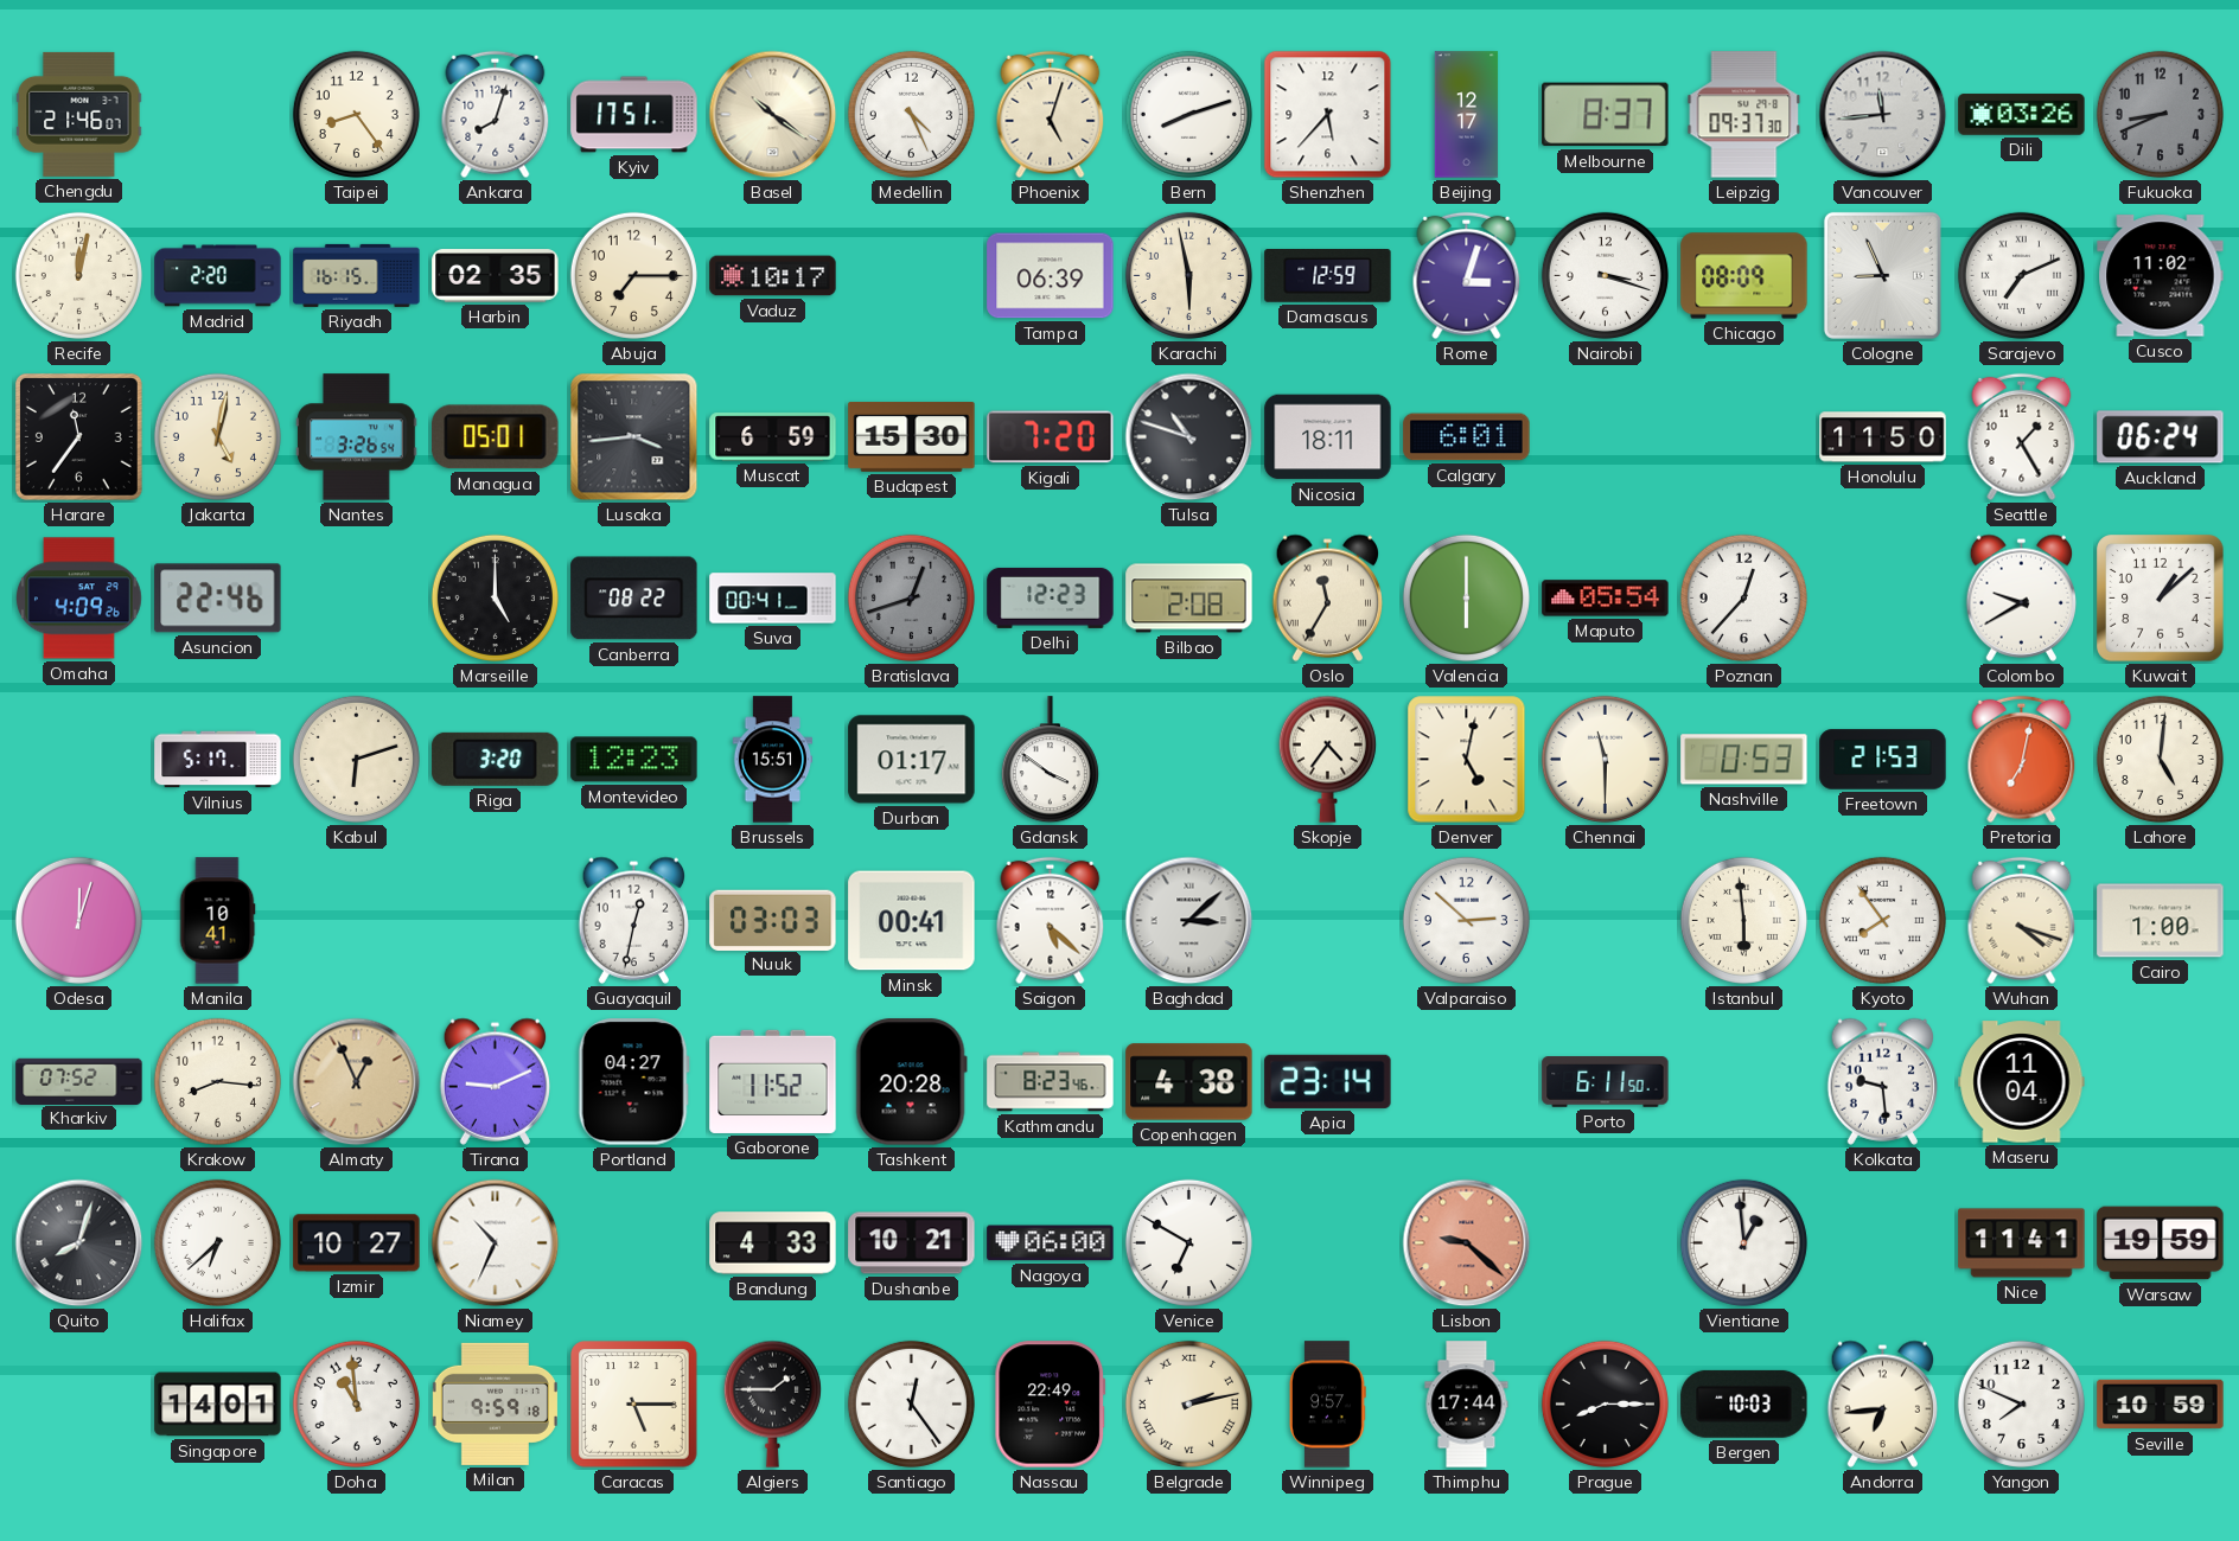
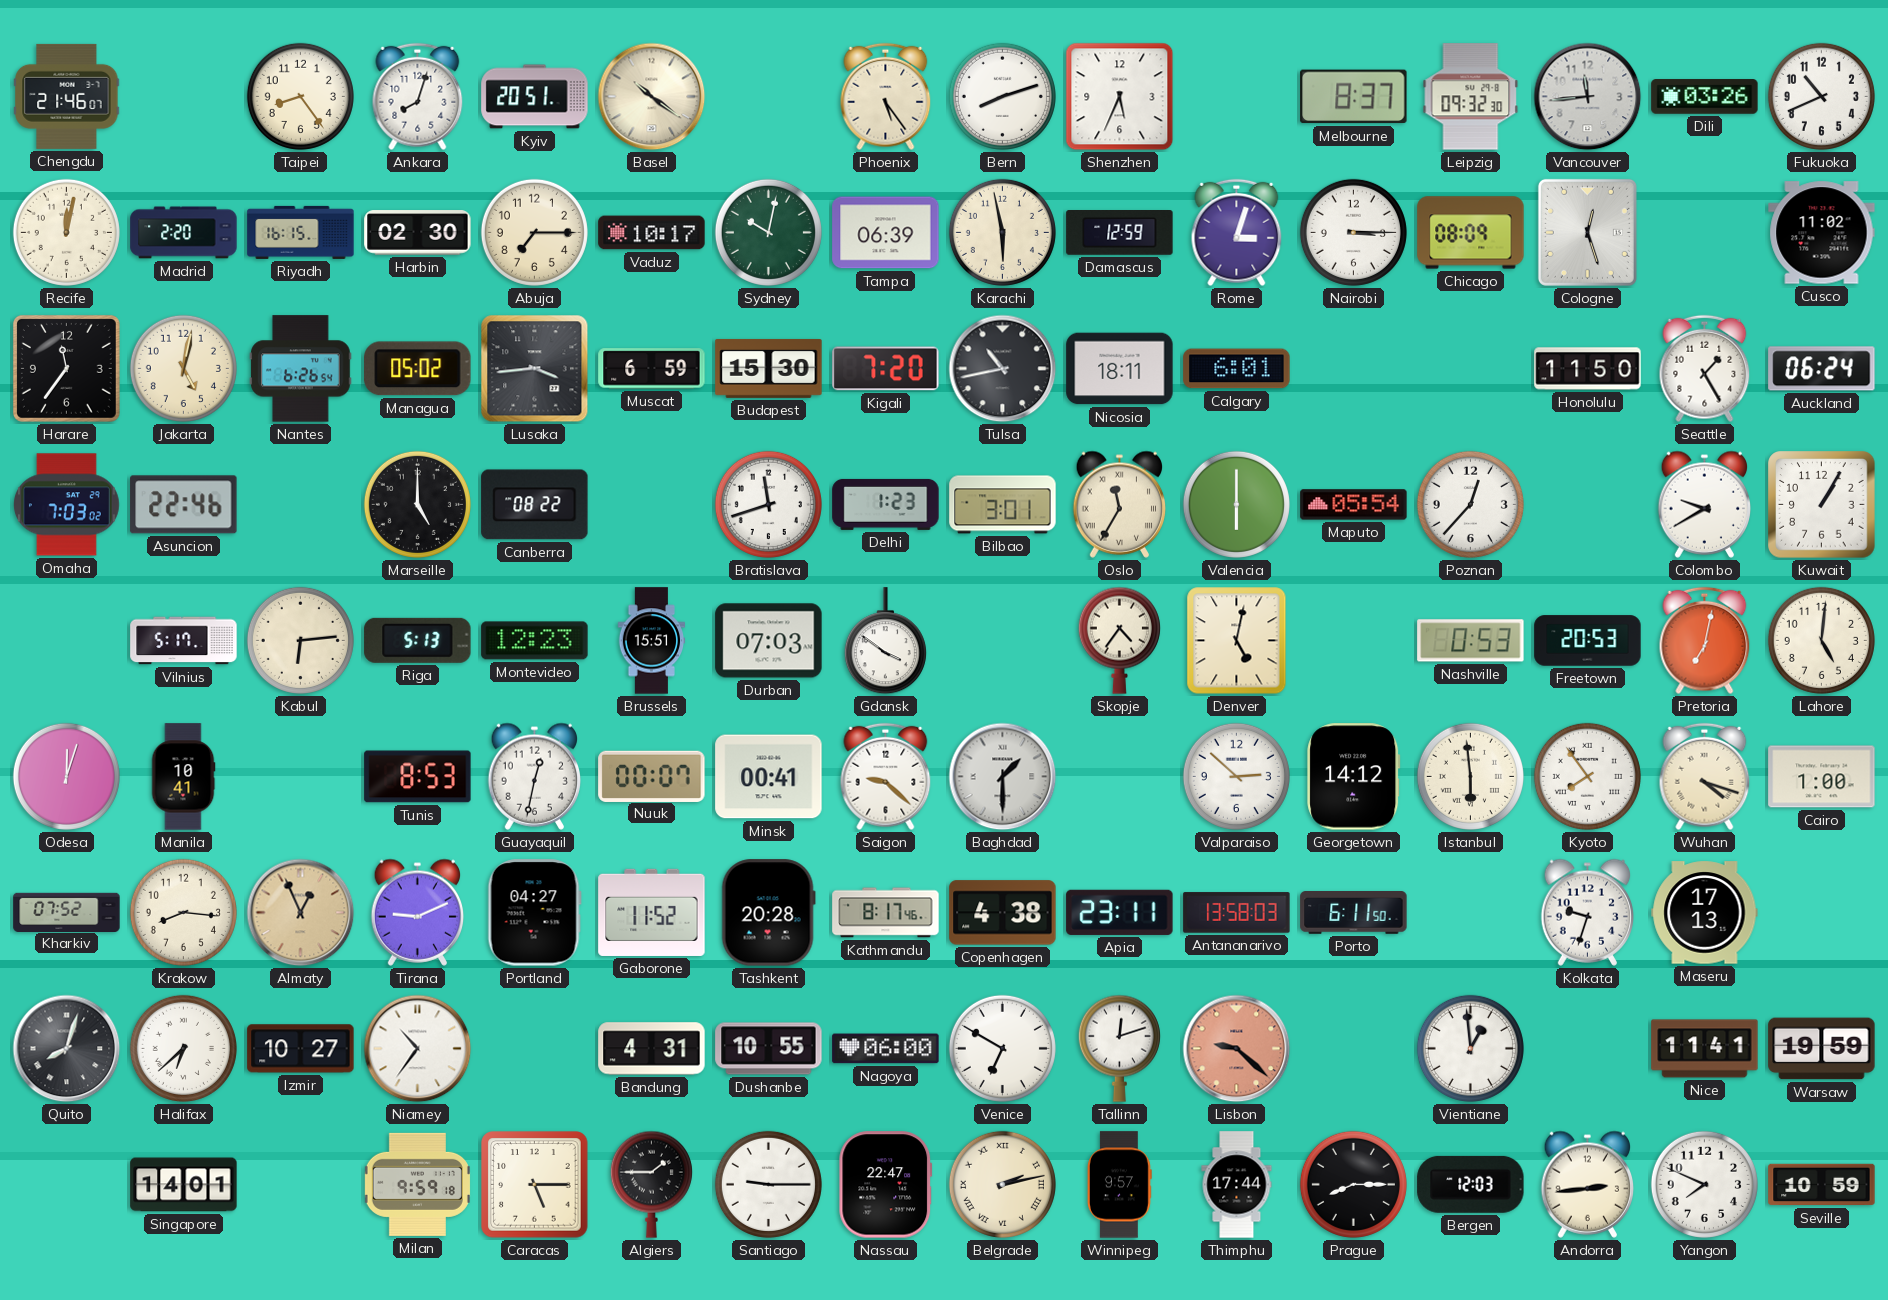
Kyiv: 17:51 -> 20:51 (535, 97)
Medellin: 4:26 -> none (911, 114)
Phoenix: 5:03 -> 5:24 (886, 97)
Shenzhen: 5:37 -> 5:34 (1120, 97)
Beijing: 12:17 -> none (1467, 115)
Leipzig: 09:37 -> 09:32 (1471, 97)
Fukuoka: 8:41 -> 10:41 (1821, 96)
Fukuoka dial: grey -> white (1821, 96)
Harbin: 02:35 -> 02:30 (418, 233)
Sydney: none -> 10:02 (768, 232)
Nairobi: 3:18 -> 3:15 (1353, 232)
Cologne: 8:56 -> 12:27 (1587, 232)
Sarajevo: 7:11 -> none (2021, 275)
Nantes: 3:26 -> 6:26 (301, 369)
Managua: 05:01 -> 05:02 (418, 369)
Tulsa: 10:48 -> 10:43 (1003, 369)
Omaha: 4:09 -> 7:03 (67, 505)
Suva: 00:41 -> none (773, 599)
Bratislava: 12:42 -> 11:42 (768, 504)
Bratislava dial: grey -> white (768, 504)
Delhi: 12:23 -> 1:23 (886, 504)
Bilbao: 2:08 -> 3:01 (1003, 505)
Kuwait: 1:08 -> 1:05 (1822, 505)
Kabul: 6:12 -> 6:14 (300, 640)
Riga: 3:20 -> 5:13 (418, 640)
Durban: 01:17 -> 07:03 (769, 641)
Chennai: 11:30 -> none (1605, 759)
Freetown: 21:53 -> 20:53 (1588, 641)
Tunis: none -> 8:53 (418, 777)
Nuuk: 03:03 -> 00:07 (652, 776)
Saigon: 5:22 -> 9:22 (886, 777)
Baghdad: 3:08 -> 1:30 (1003, 777)
Georgetown: none -> 14:12 (1354, 777)
Kathmandu: 8:23 -> 8:17 (886, 913)
Apia: 23:14 -> 23:11 (1120, 912)
Antananarivo: none -> 13:58 (1237, 913)
Kolkata: 9:29 -> 9:33 (1588, 912)
Maseru: 11:04 -> 17:13 (1705, 913)
Niamey: 10:34 -> 10:36 (418, 1049)
Bandung: 4:33 -> 4:31 (652, 1049)
Dushanbe: 10:21 -> 10:55 (769, 1049)
Tallinn: none -> 12:12 (1119, 1048)
Doha: 10:59 -> none (356, 1403)
Santiago: 12:24 -> 9:15 (768, 1184)
Nassau: 22:49 -> 22:47 (886, 1185)
Bergen: 10:03 -> 12:03 (1471, 1184)
Andorra: 6:44 -> 2:44 (1588, 1184)
